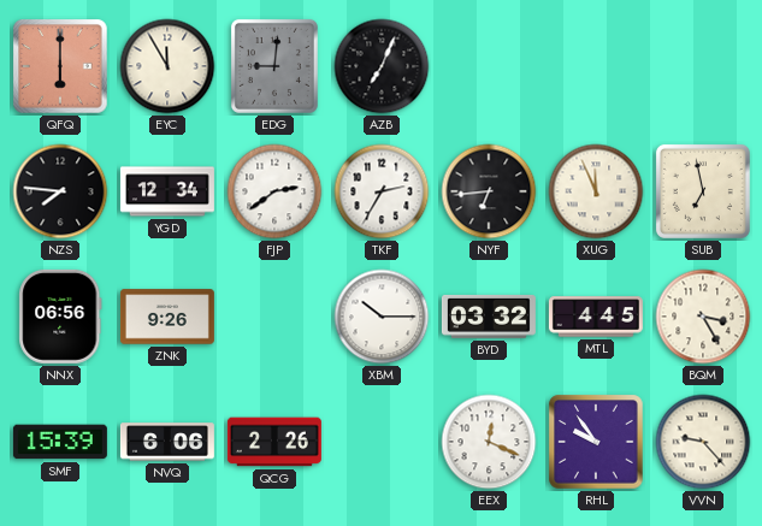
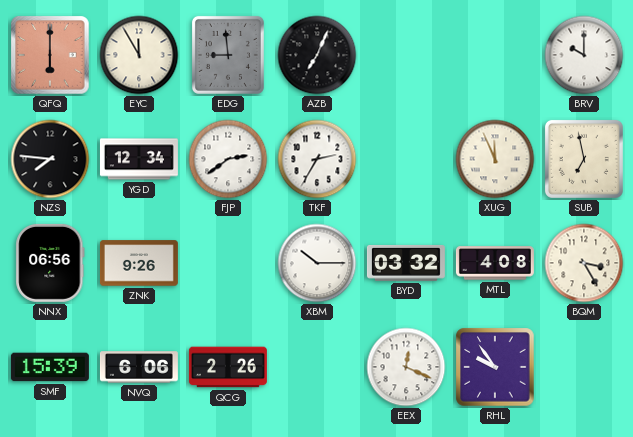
EDG: 9:01 -> 8:59 (228, 55)
BRV: none -> 10:00 (584, 55)
NYF: 6:44 -> none (489, 191)
MTL: 4:45 -> 4:08 (495, 263)
VVN: 9:23 -> none (703, 442)
